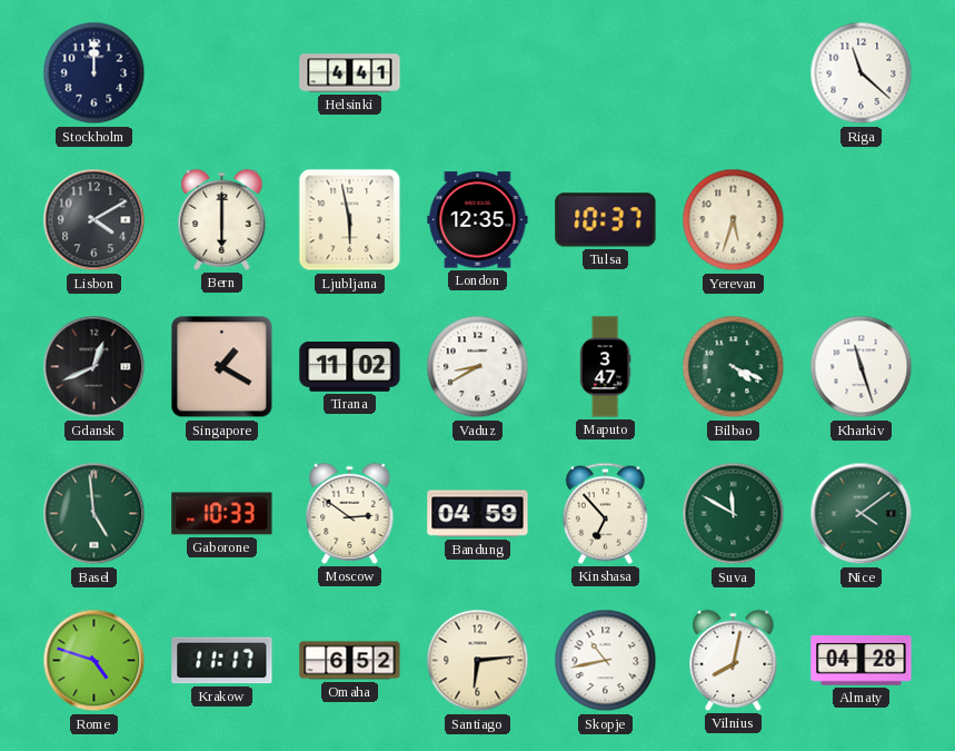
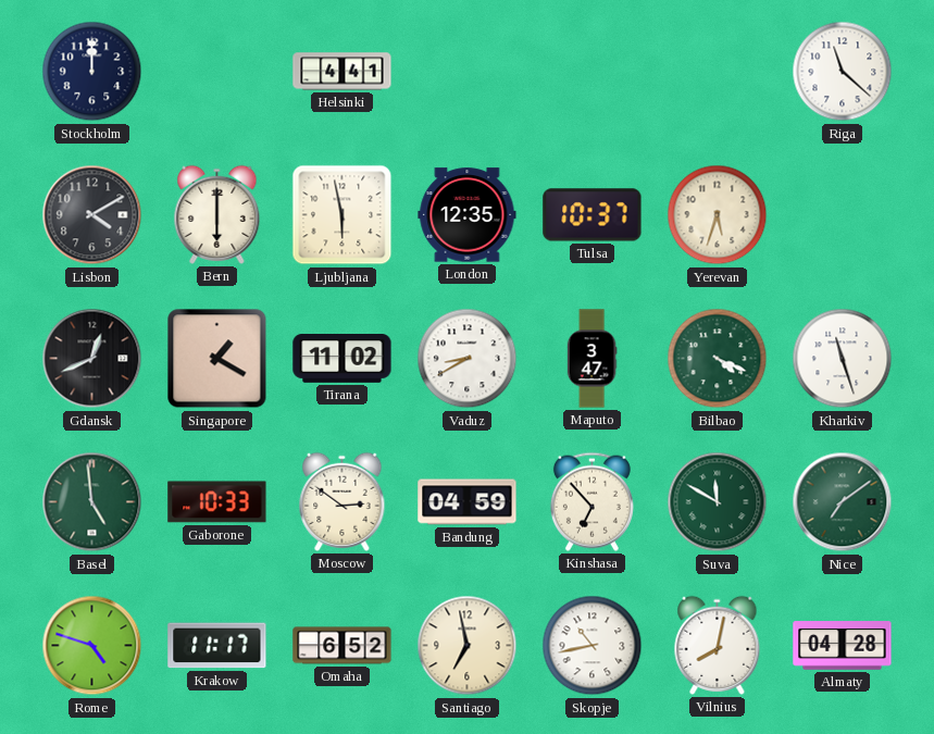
Nice: 4:09 -> 7:09 (843, 502)
Santiago: 6:14 -> 6:58 (468, 646)
